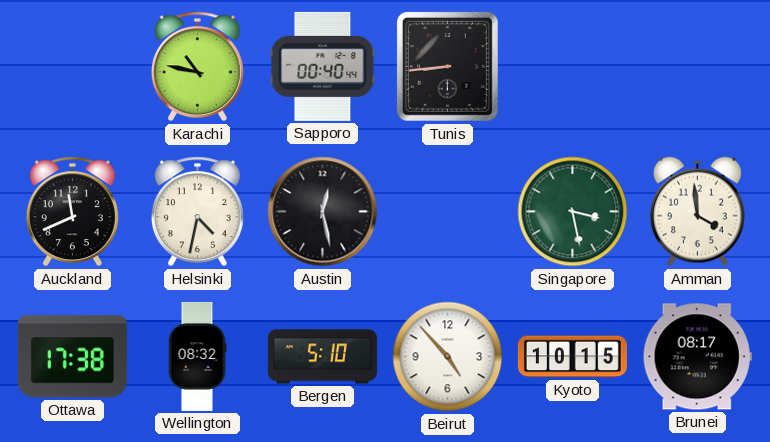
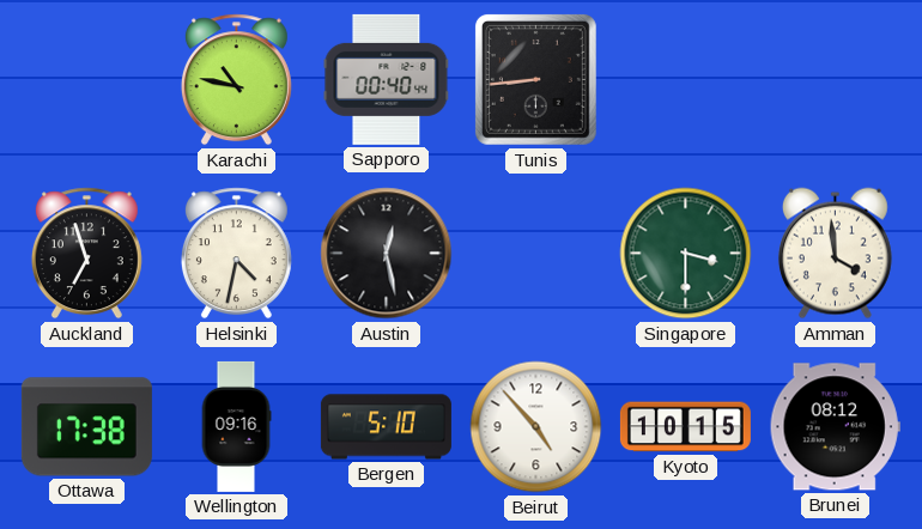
Auckland: 11:41 -> 6:57 (86, 254)
Singapore: 3:28 -> 3:30 (686, 254)
Wellington: 08:32 -> 09:16 (236, 426)
Brunei: 08:17 -> 08:12 (835, 427)
